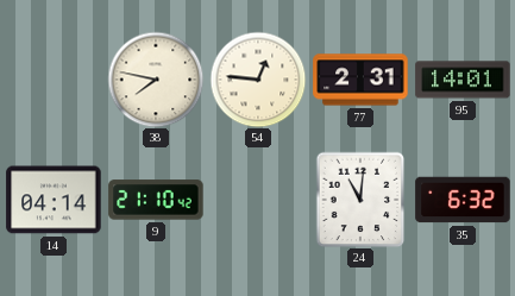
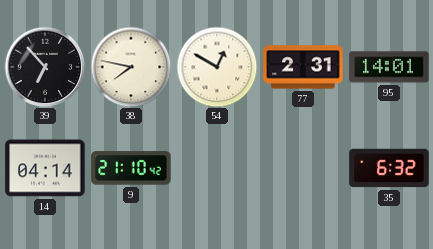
39: none -> 6:53 (45, 67)
54: 12:46 -> 12:50 (217, 67)
24: 11:01 -> none (360, 200)
